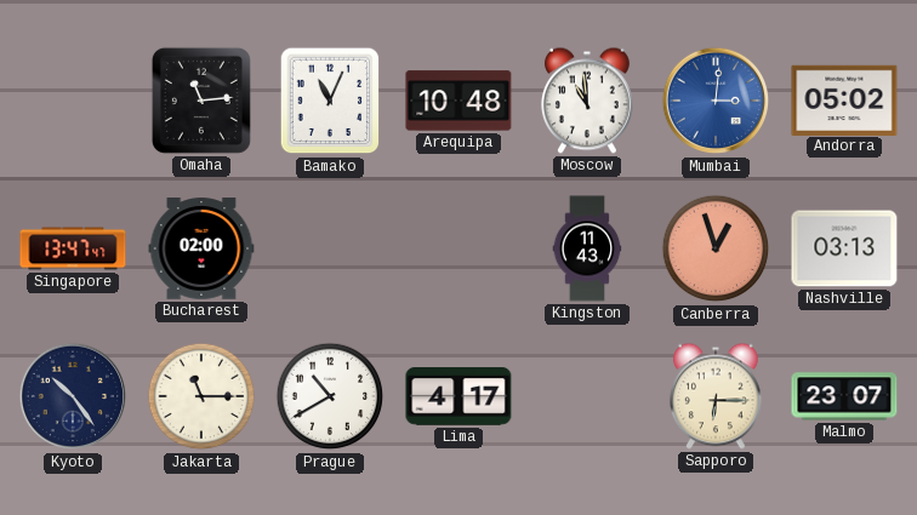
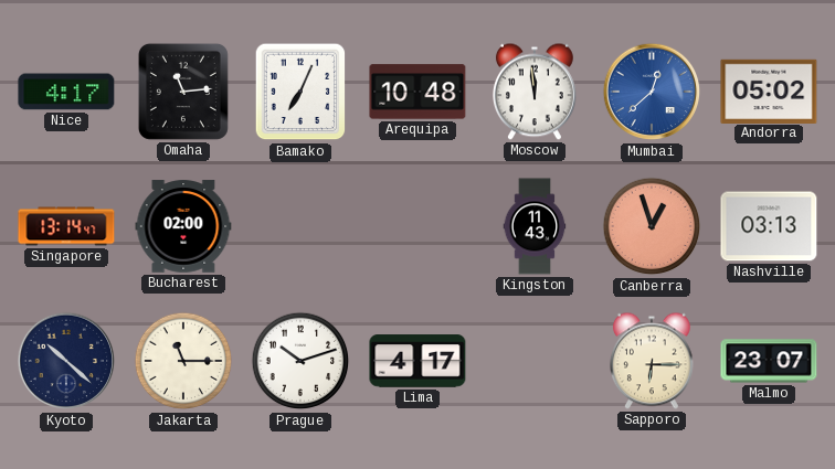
Nice: none -> 4:17 (66, 92)
Bamako: 11:04 -> 7:04 (300, 92)
Moscow: 10:59 -> 11:59 (535, 92)
Mumbai: 3:01 -> 12:38 (652, 92)
Singapore: 13:47 -> 13:14 (66, 226)
Kyoto: 10:24 -> 10:22 (66, 361)
Prague: 10:40 -> 10:12 (300, 361)
